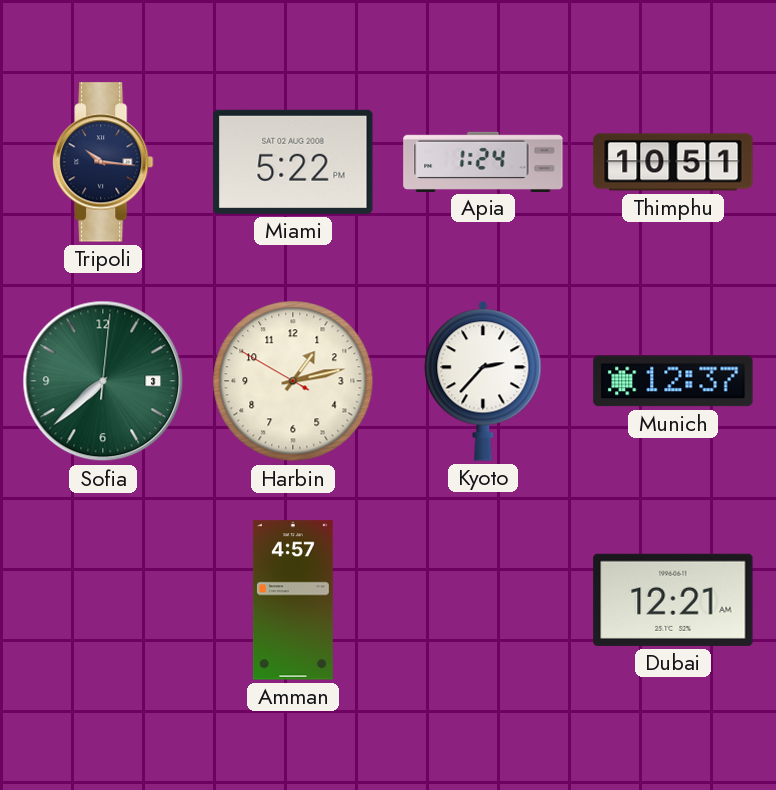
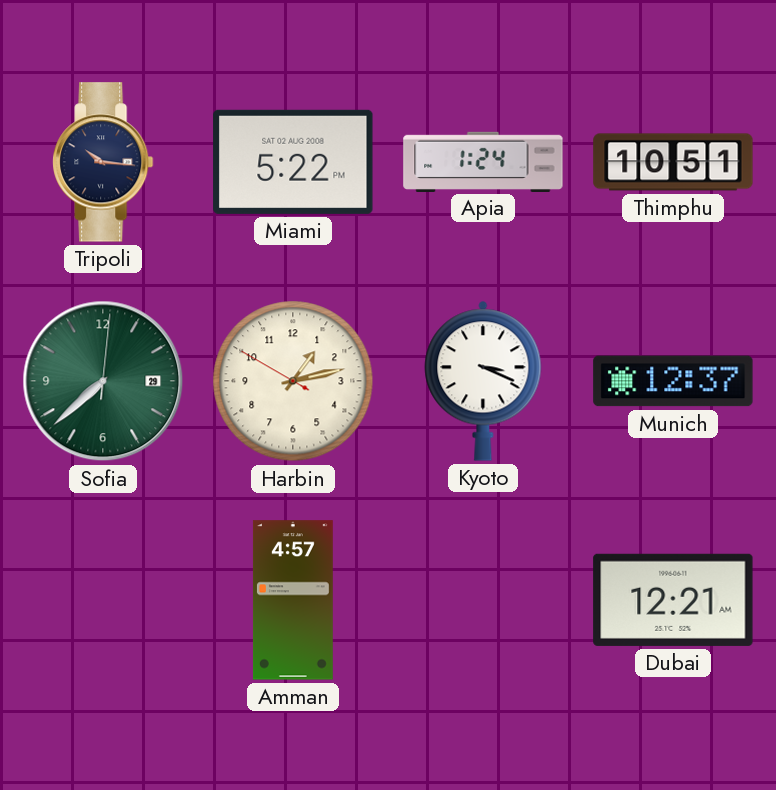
Sofia date: 3 -> 29 (103, 381)
Kyoto: 2:37 -> 3:19 (483, 381)
